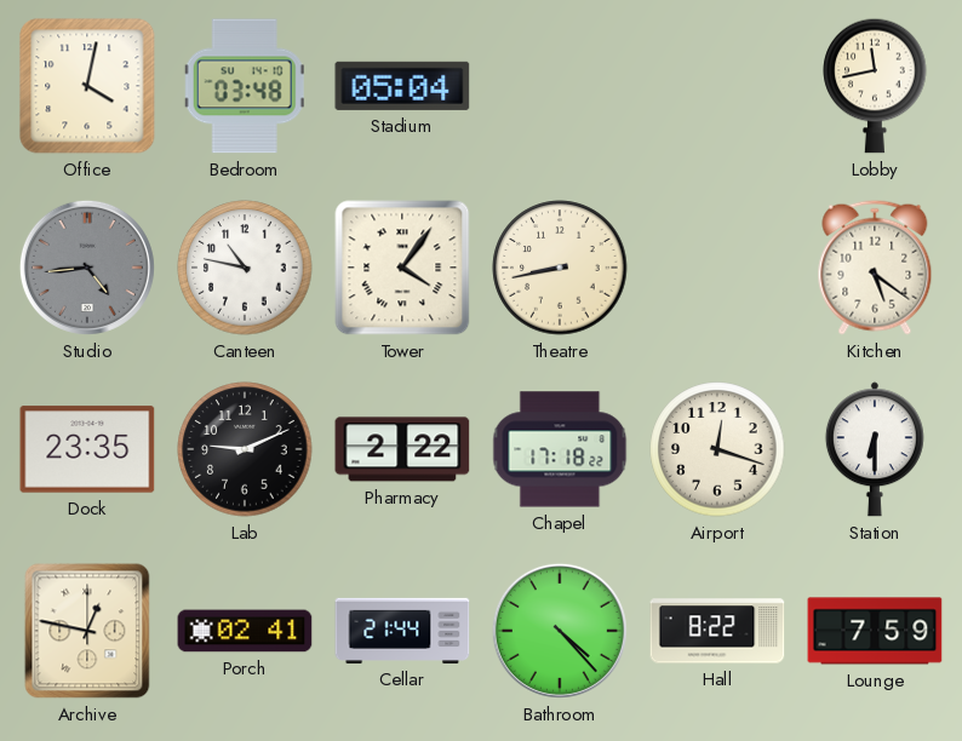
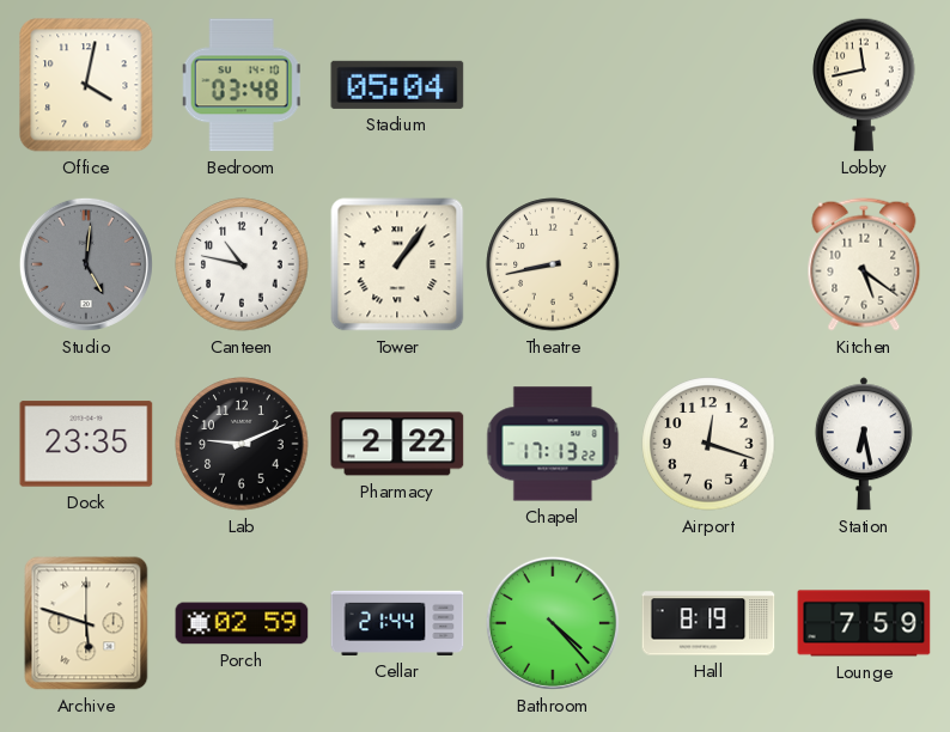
Studio: 4:44 -> 5:01 (86, 264)
Tower: 4:06 -> 1:06 (397, 264)
Chapel: 17:18 -> 17:13 (553, 444)
Station: 6:30 -> 6:28 (864, 444)
Archive: 12:47 -> 5:48 (86, 623)
Porch: 02:41 -> 02:59 (242, 623)
Hall: 8:22 -> 8:19 (708, 623)
